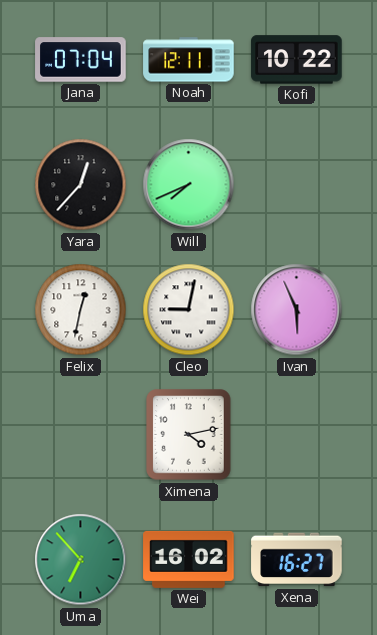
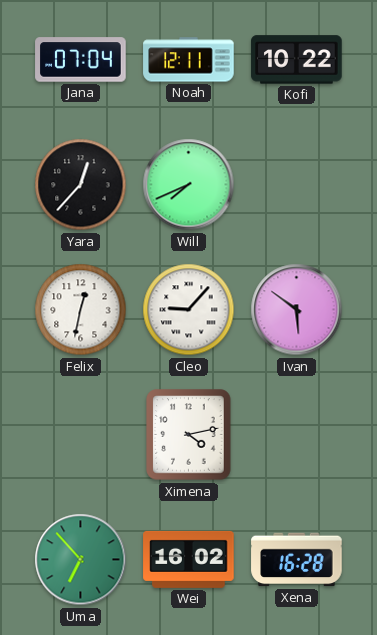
Cleo: 9:02 -> 9:07 (189, 310)
Ivan: 5:56 -> 5:51 (297, 310)
Xena: 16:27 -> 16:28 (297, 560)
